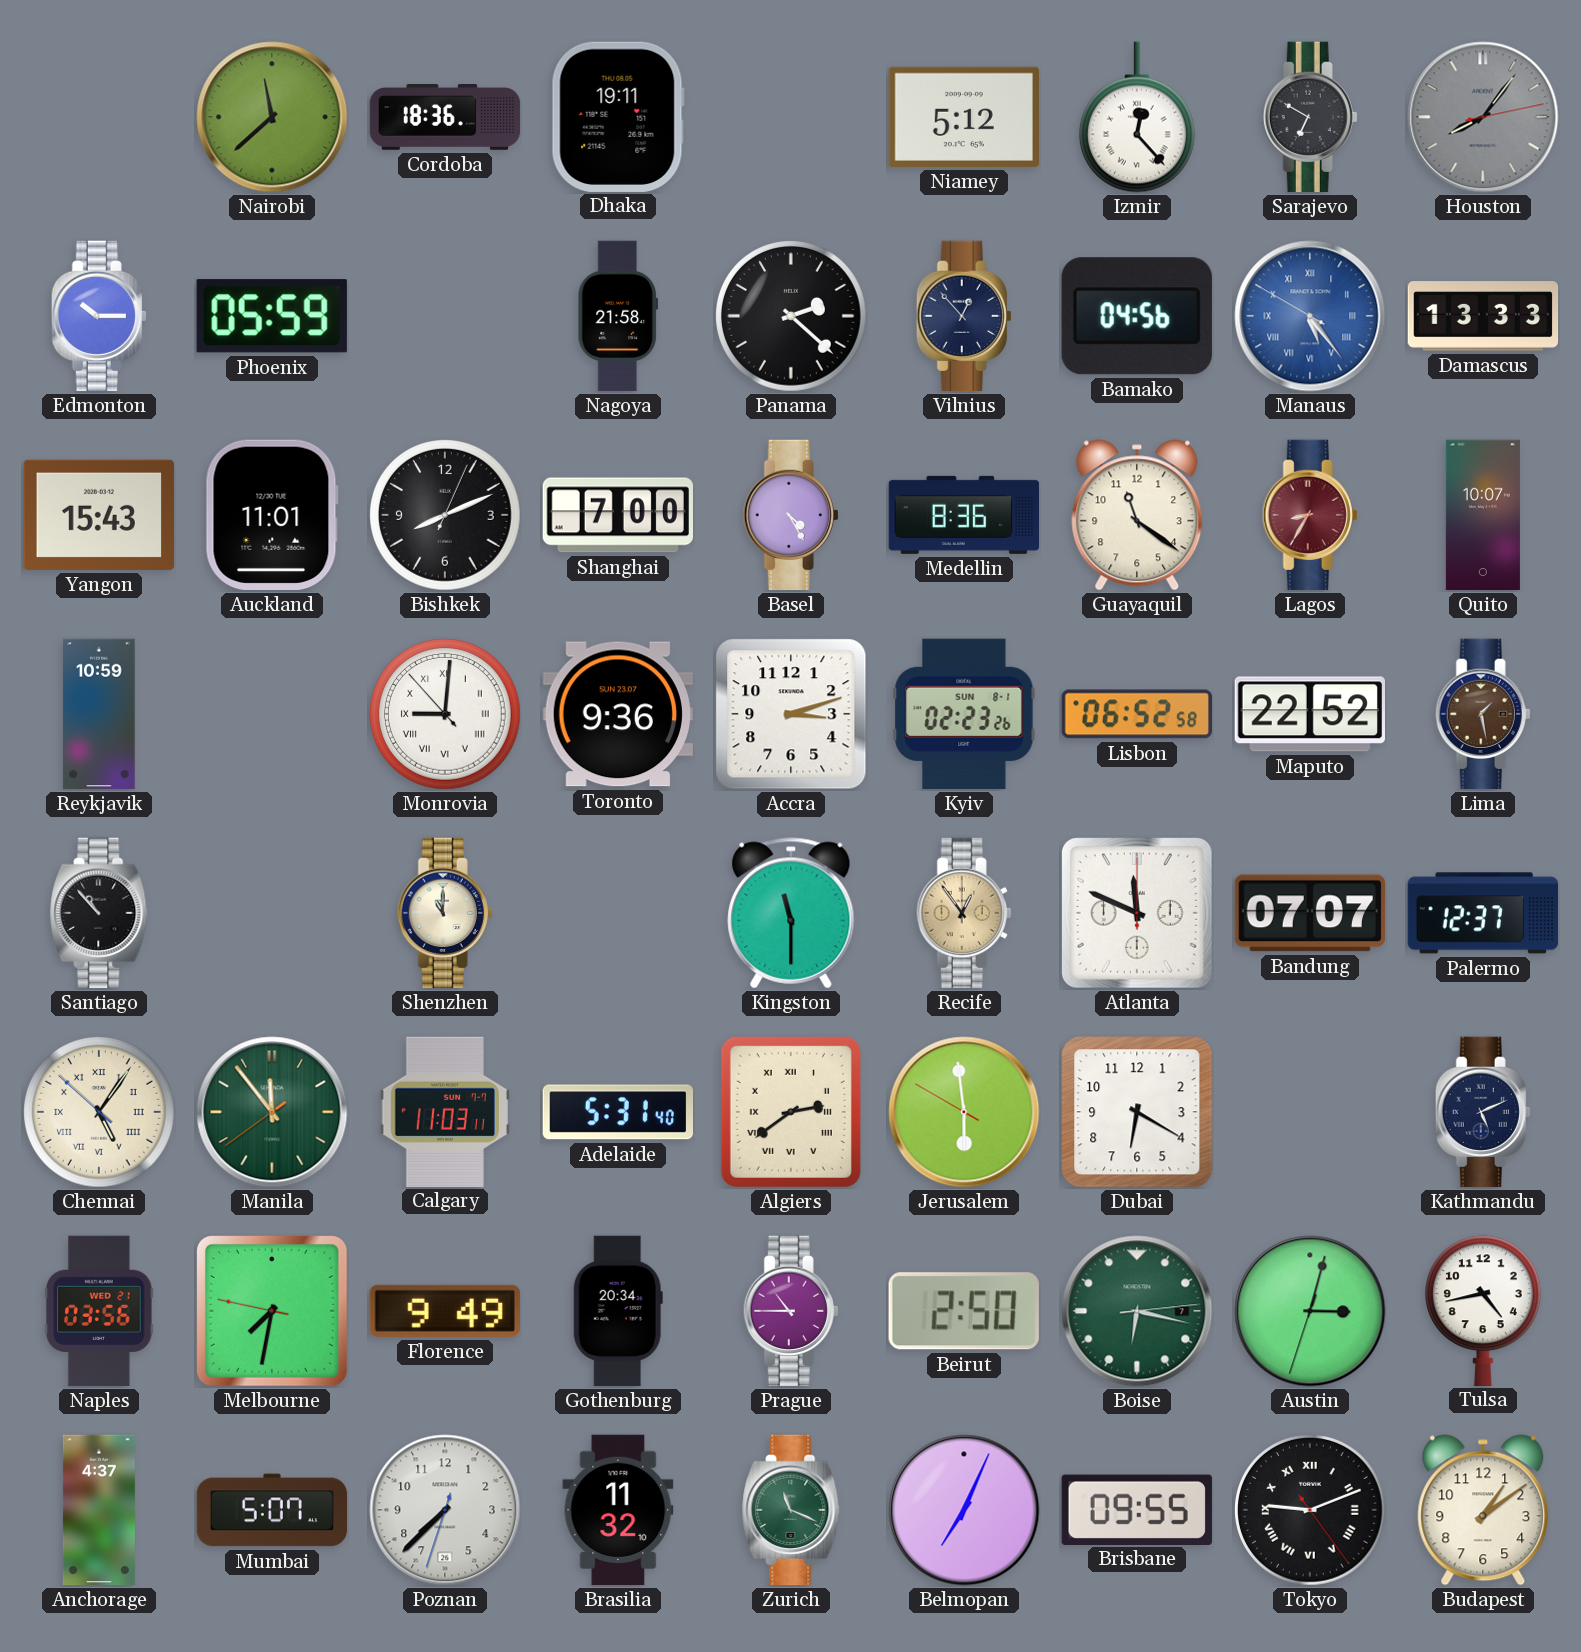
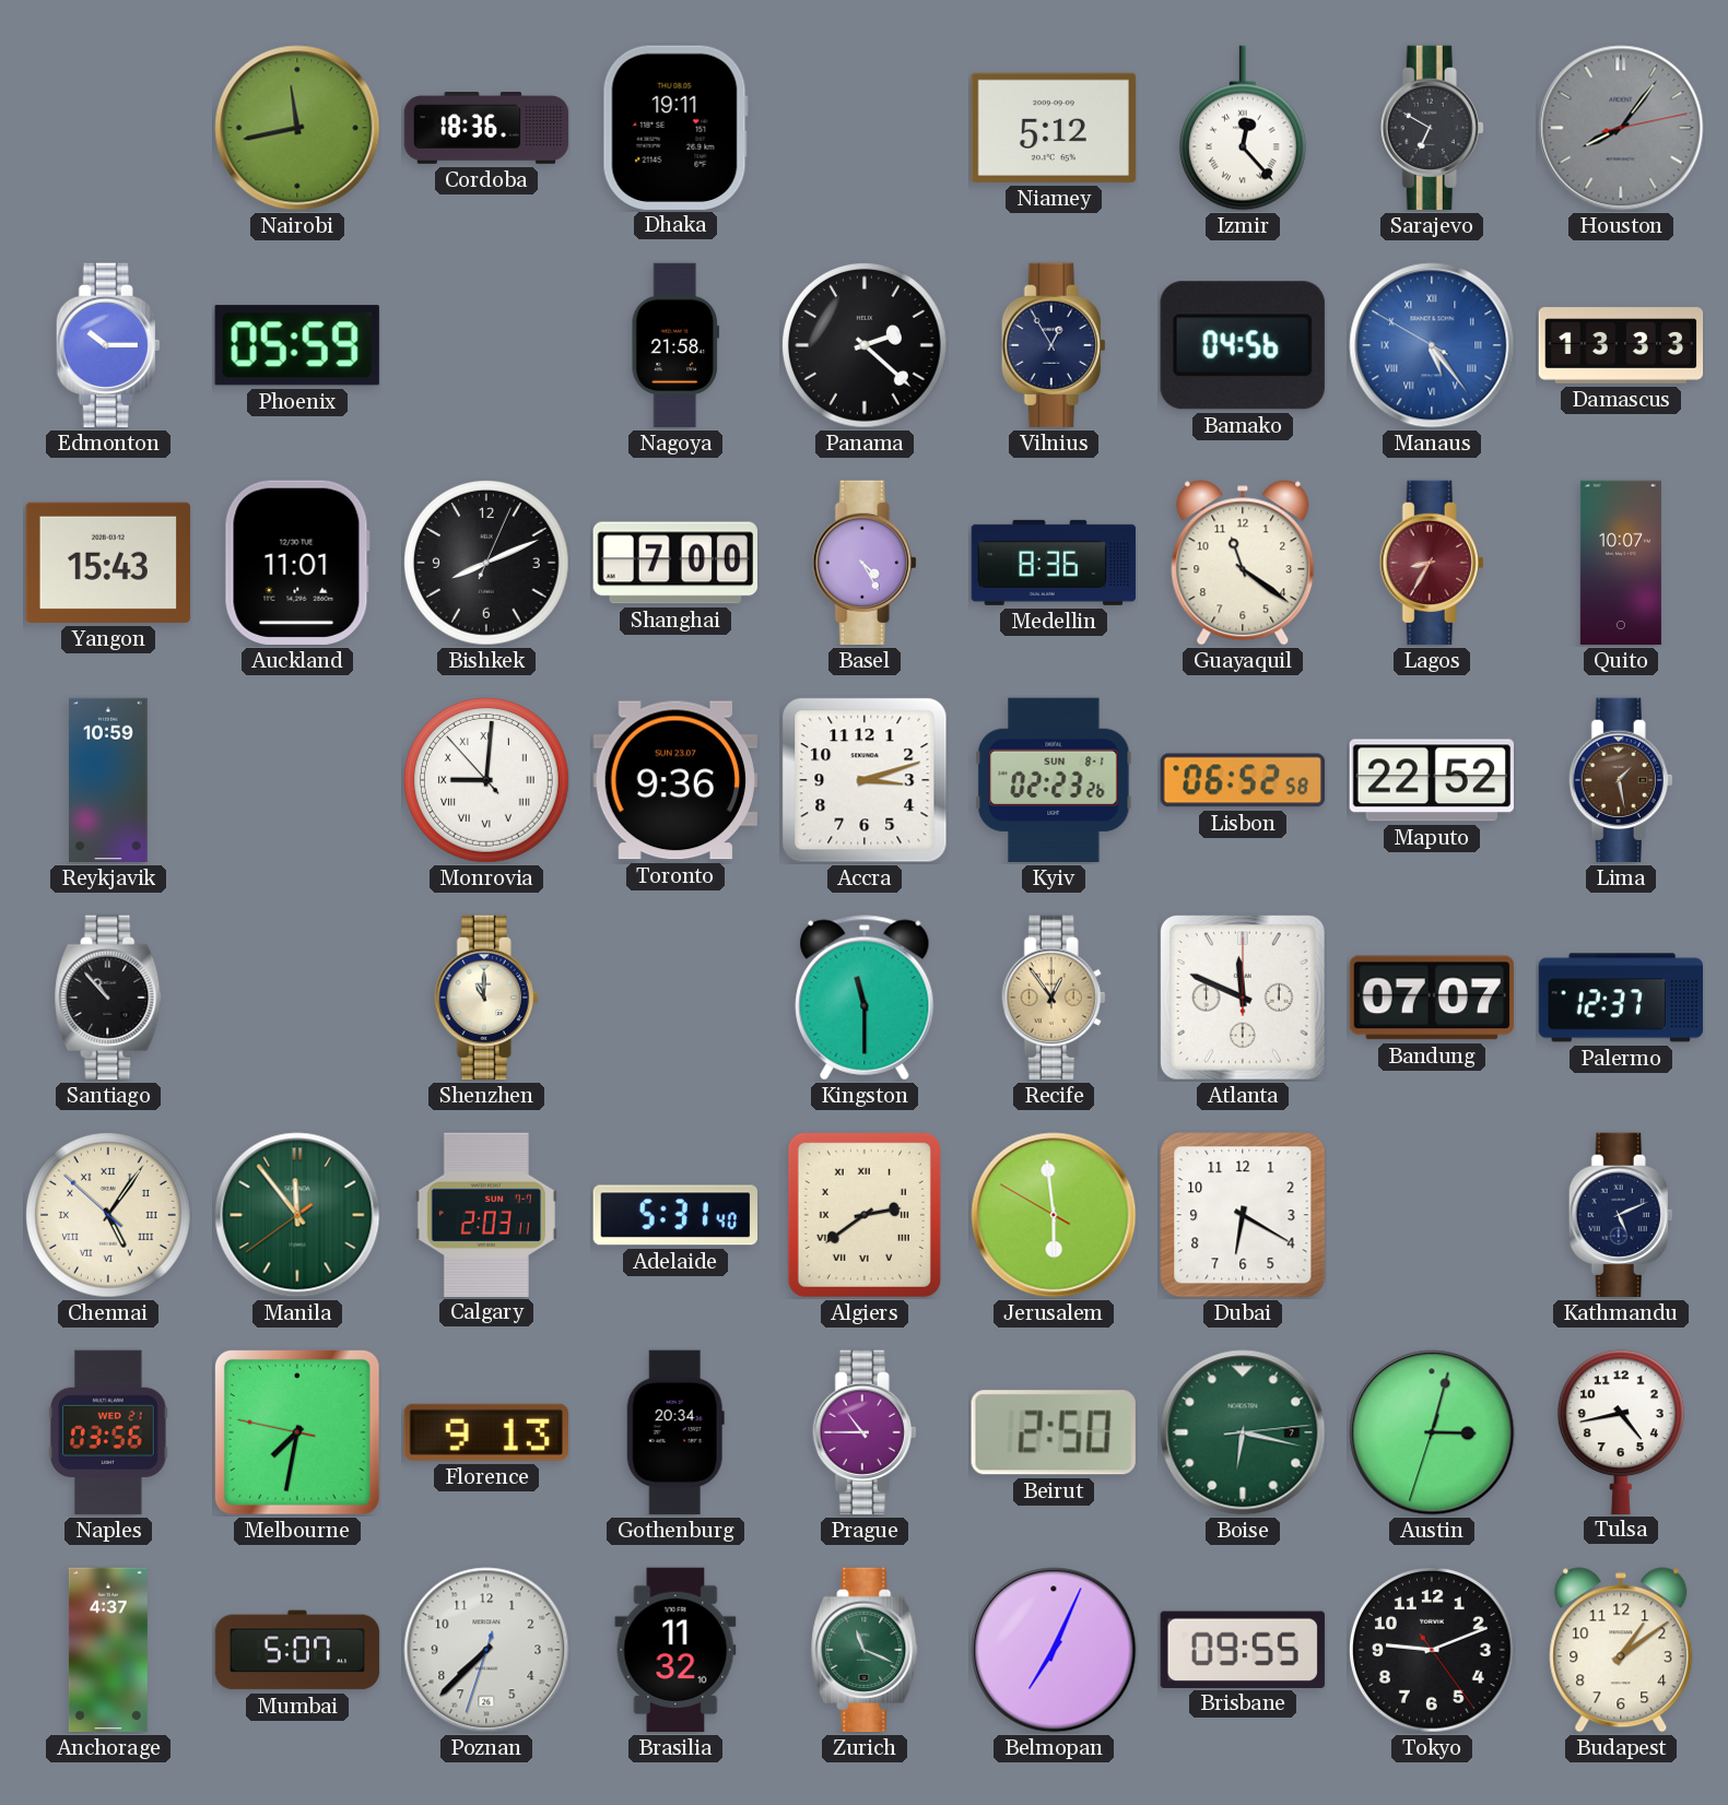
Nairobi: 11:38 -> 11:43 (297, 128)
Vilnius: 12:53 -> 12:55 (1054, 345)
Calgary: 11:03 -> 2:03 (486, 1214)
Florence: 9:49 -> 9:13 (486, 1432)
Tokyo numerals: Roman -> Arabic (1433, 1651)
